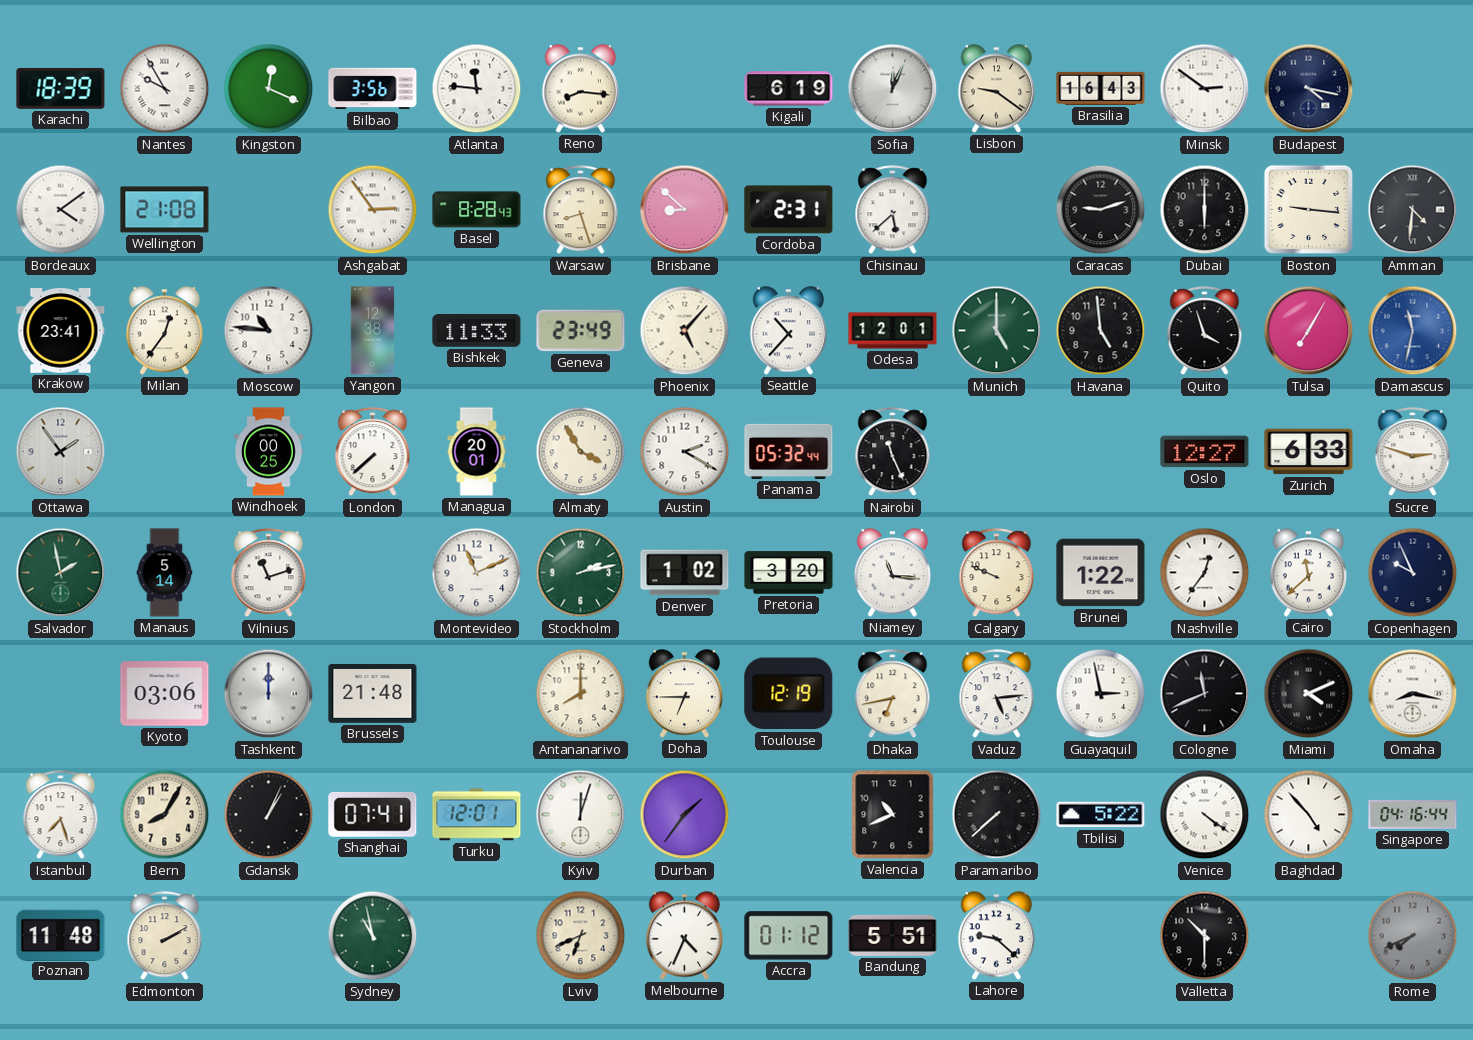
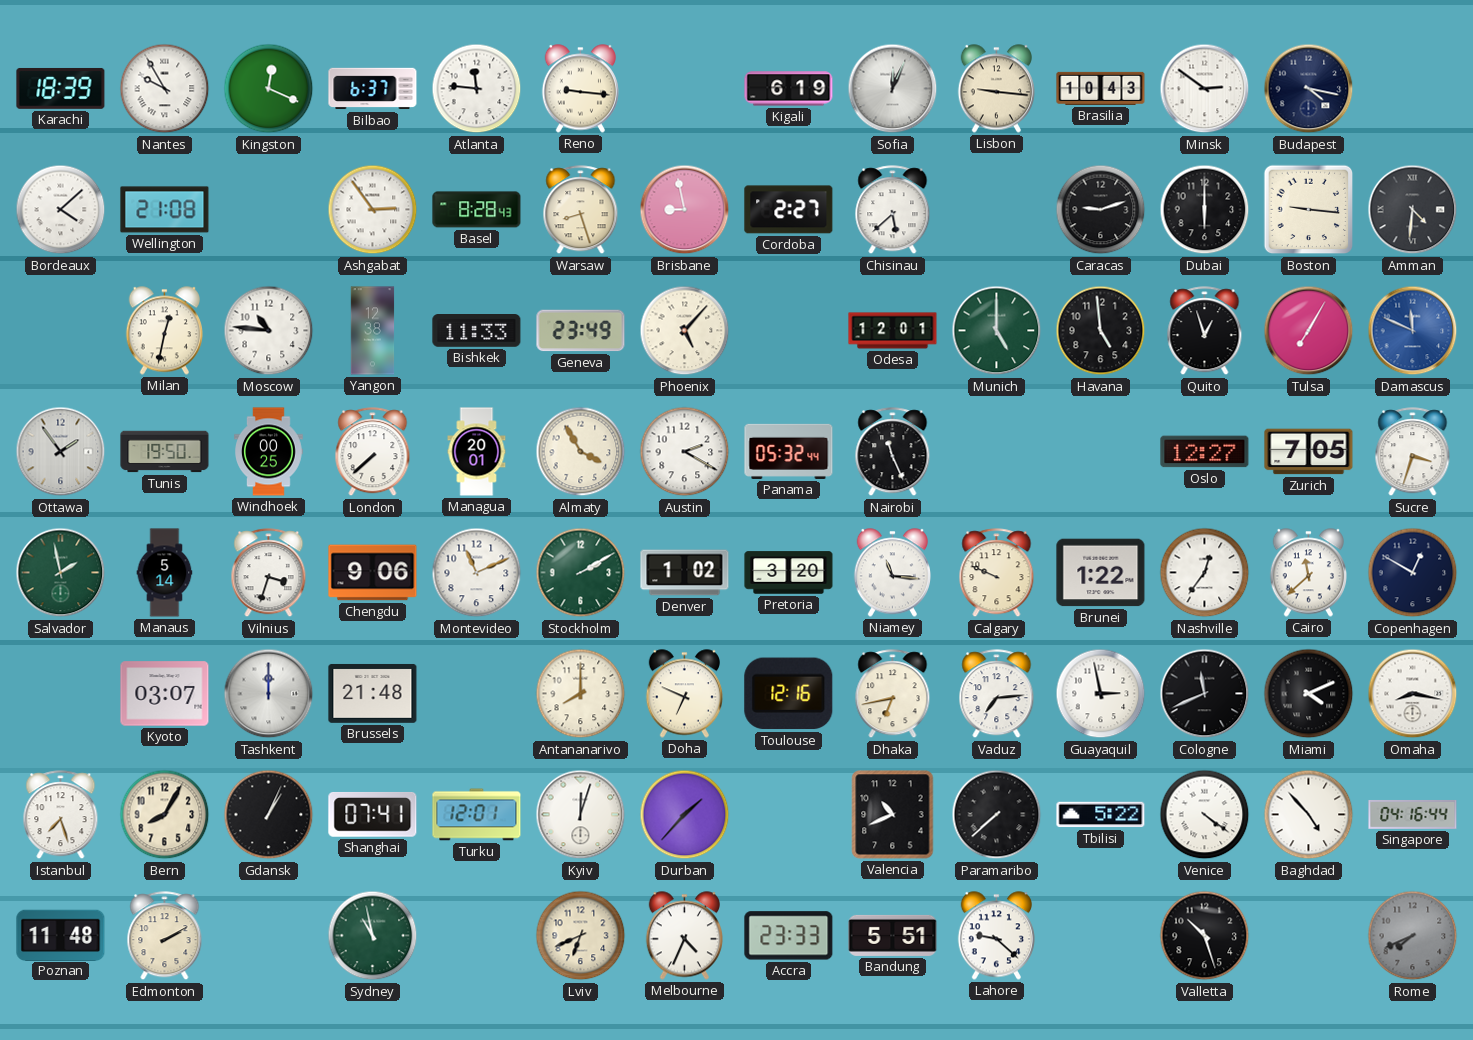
Bilbao: 3:56 -> 6:37 (373, 89)
Reno: 8:16 -> 9:16 (580, 89)
Lisbon: 9:21 -> 9:16 (996, 89)
Brasilia: 16:43 -> 10:43 (1101, 88)
Bordeaux: 4:09 -> 4:08 (61, 210)
Brisbane: 8:52 -> 8:58 (685, 210)
Cordoba: 2:31 -> 2:27 (789, 210)
Krakow: 23:41 -> none (61, 331)
Milan: 12:36 -> 12:32 (164, 331)
Seattle: 10:37 -> none (788, 331)
Quito: 3:57 -> 12:57 (1205, 331)
Damascus: 11:32 -> 11:49 (1413, 331)
Tunis: none -> 19:50 (165, 452)
Zurich: 6:33 -> 7:05 (1309, 452)
Sucre: 2:48 -> 3:33 (1413, 452)
Vilnius: 11:12 -> 3:33 (269, 573)
Chengdu: none -> 9:06 (373, 573)
Stockholm: 2:13 -> 2:10 (581, 573)
Copenhagen: 9:56 -> 12:50 (1413, 573)
Kyoto: 03:06 -> 03:07 (165, 694)
Doha: 6:45 -> 6:49 (684, 694)
Toulouse: 12:19 -> 12:16 (789, 694)
Vaduz: 5:14 -> 7:14 (997, 694)
Durban: 1:36 -> 1:37 (685, 815)
Accra: 01:12 -> 23:33 (789, 936)
Valletta: 10:30 -> 10:27 (1205, 936)
